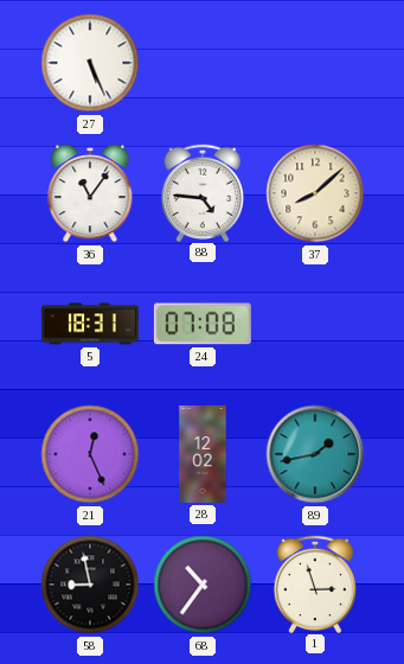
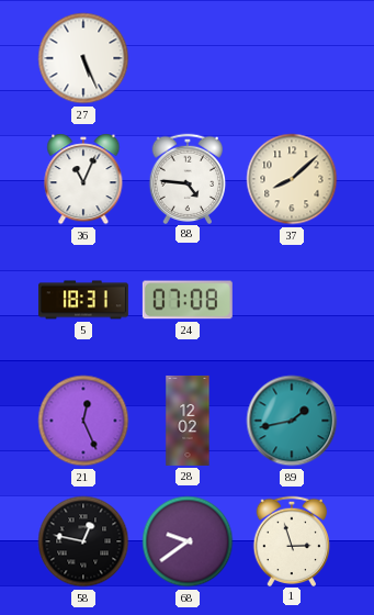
36: 11:06 -> 11:04 (83, 179)
58: 8:58 -> 12:47 (83, 541)
68: 10:36 -> 9:39 (188, 541)
